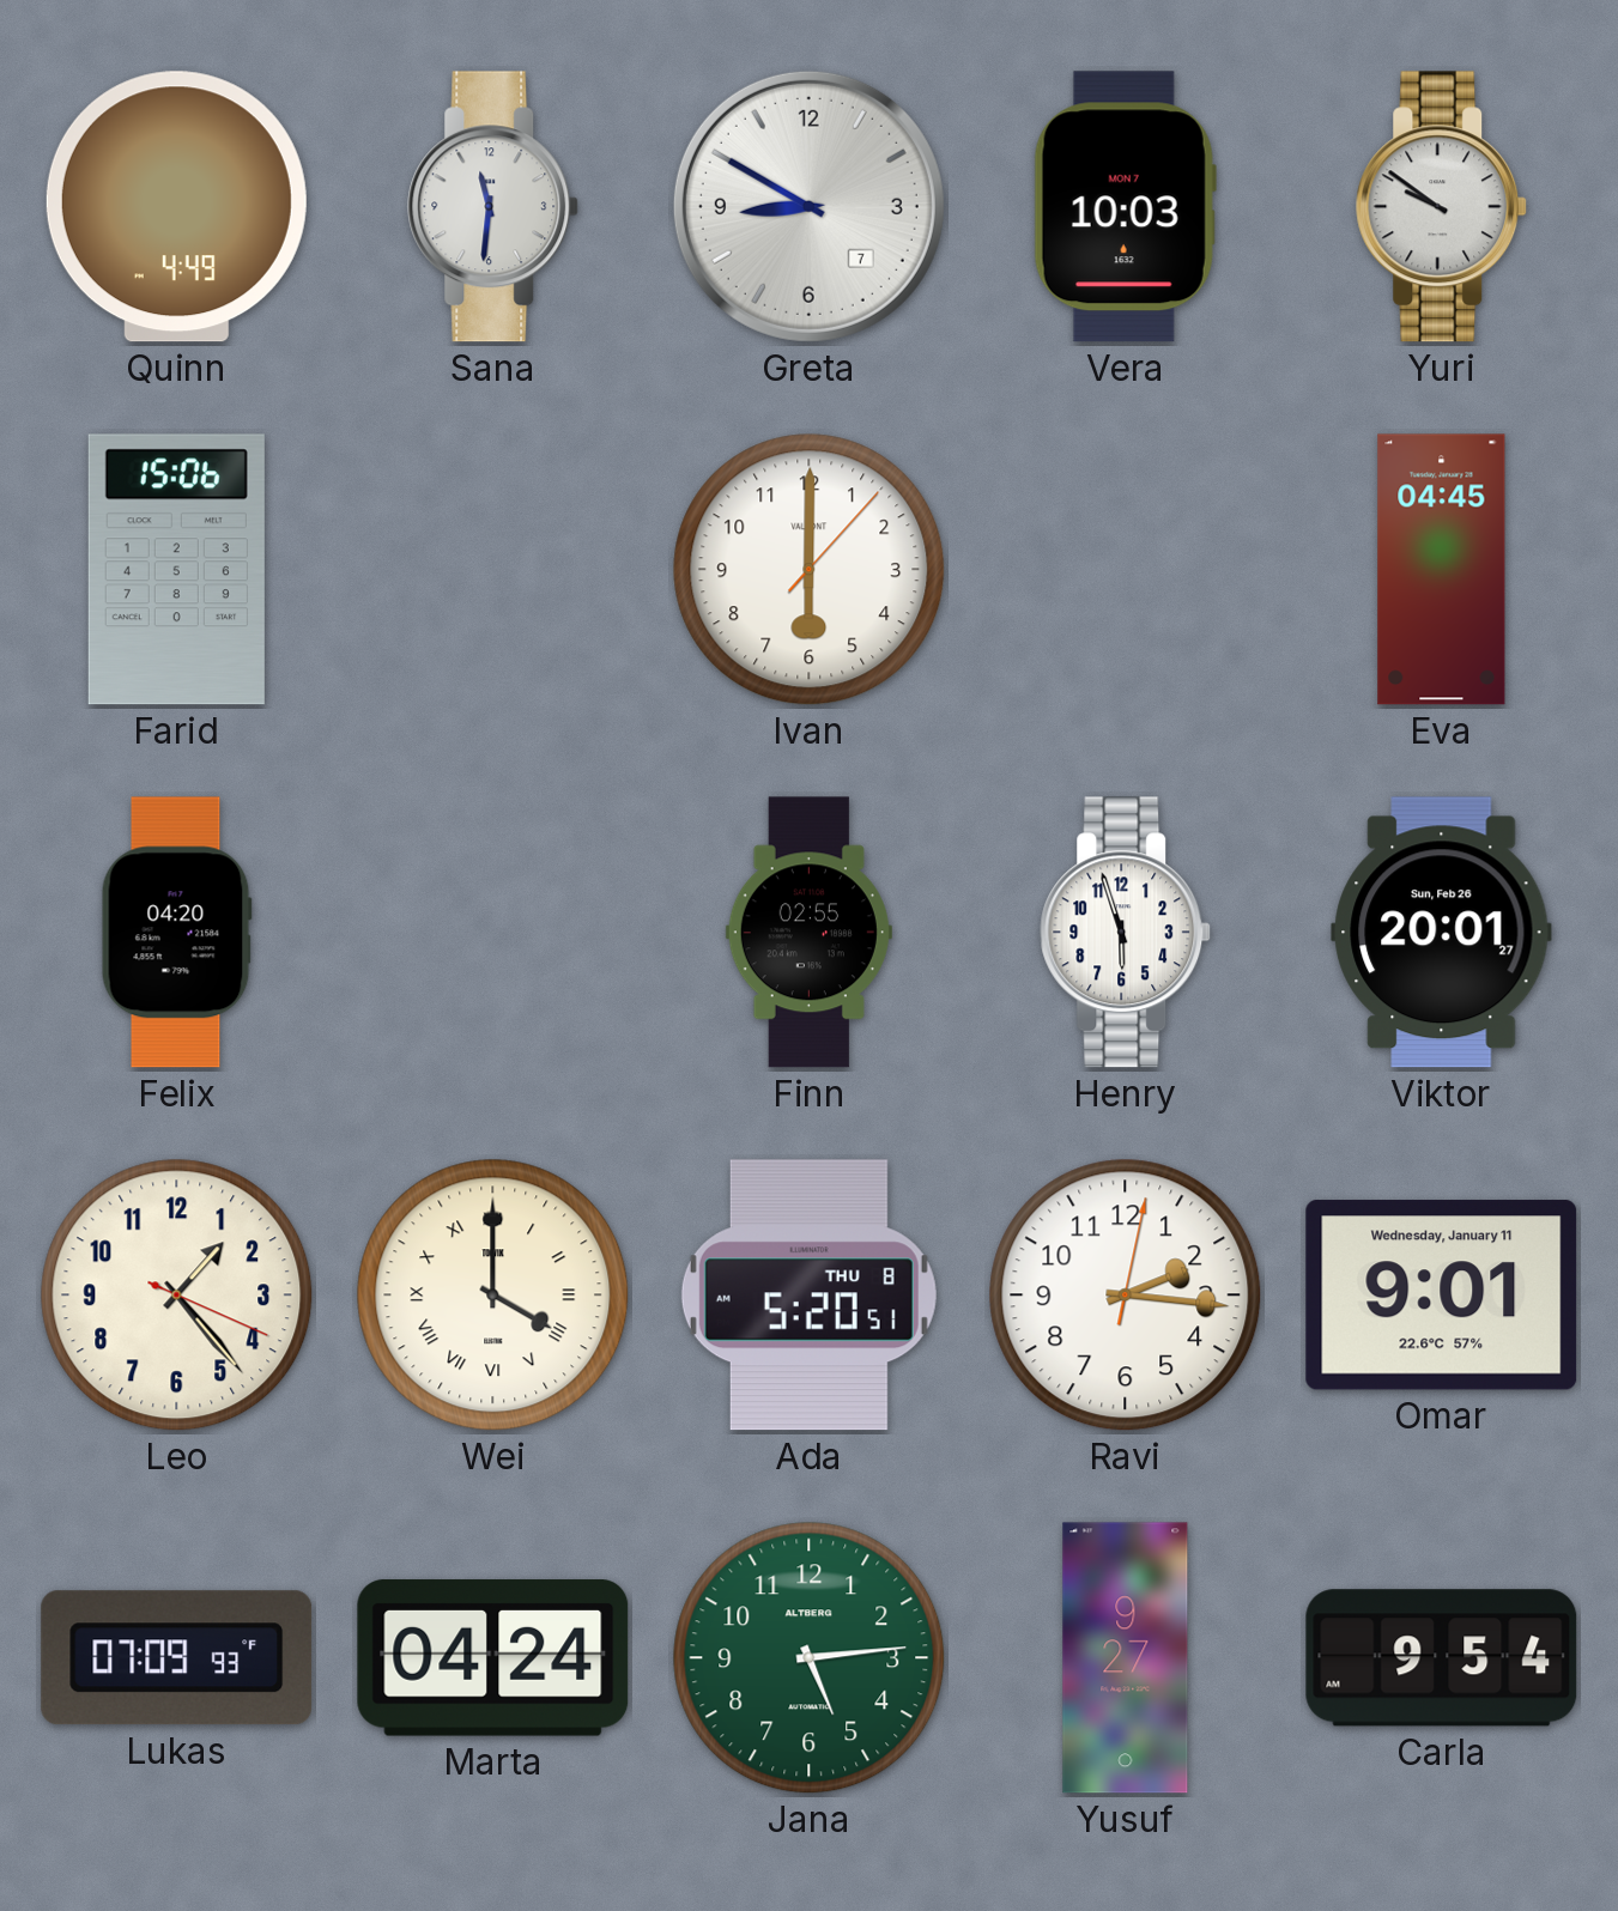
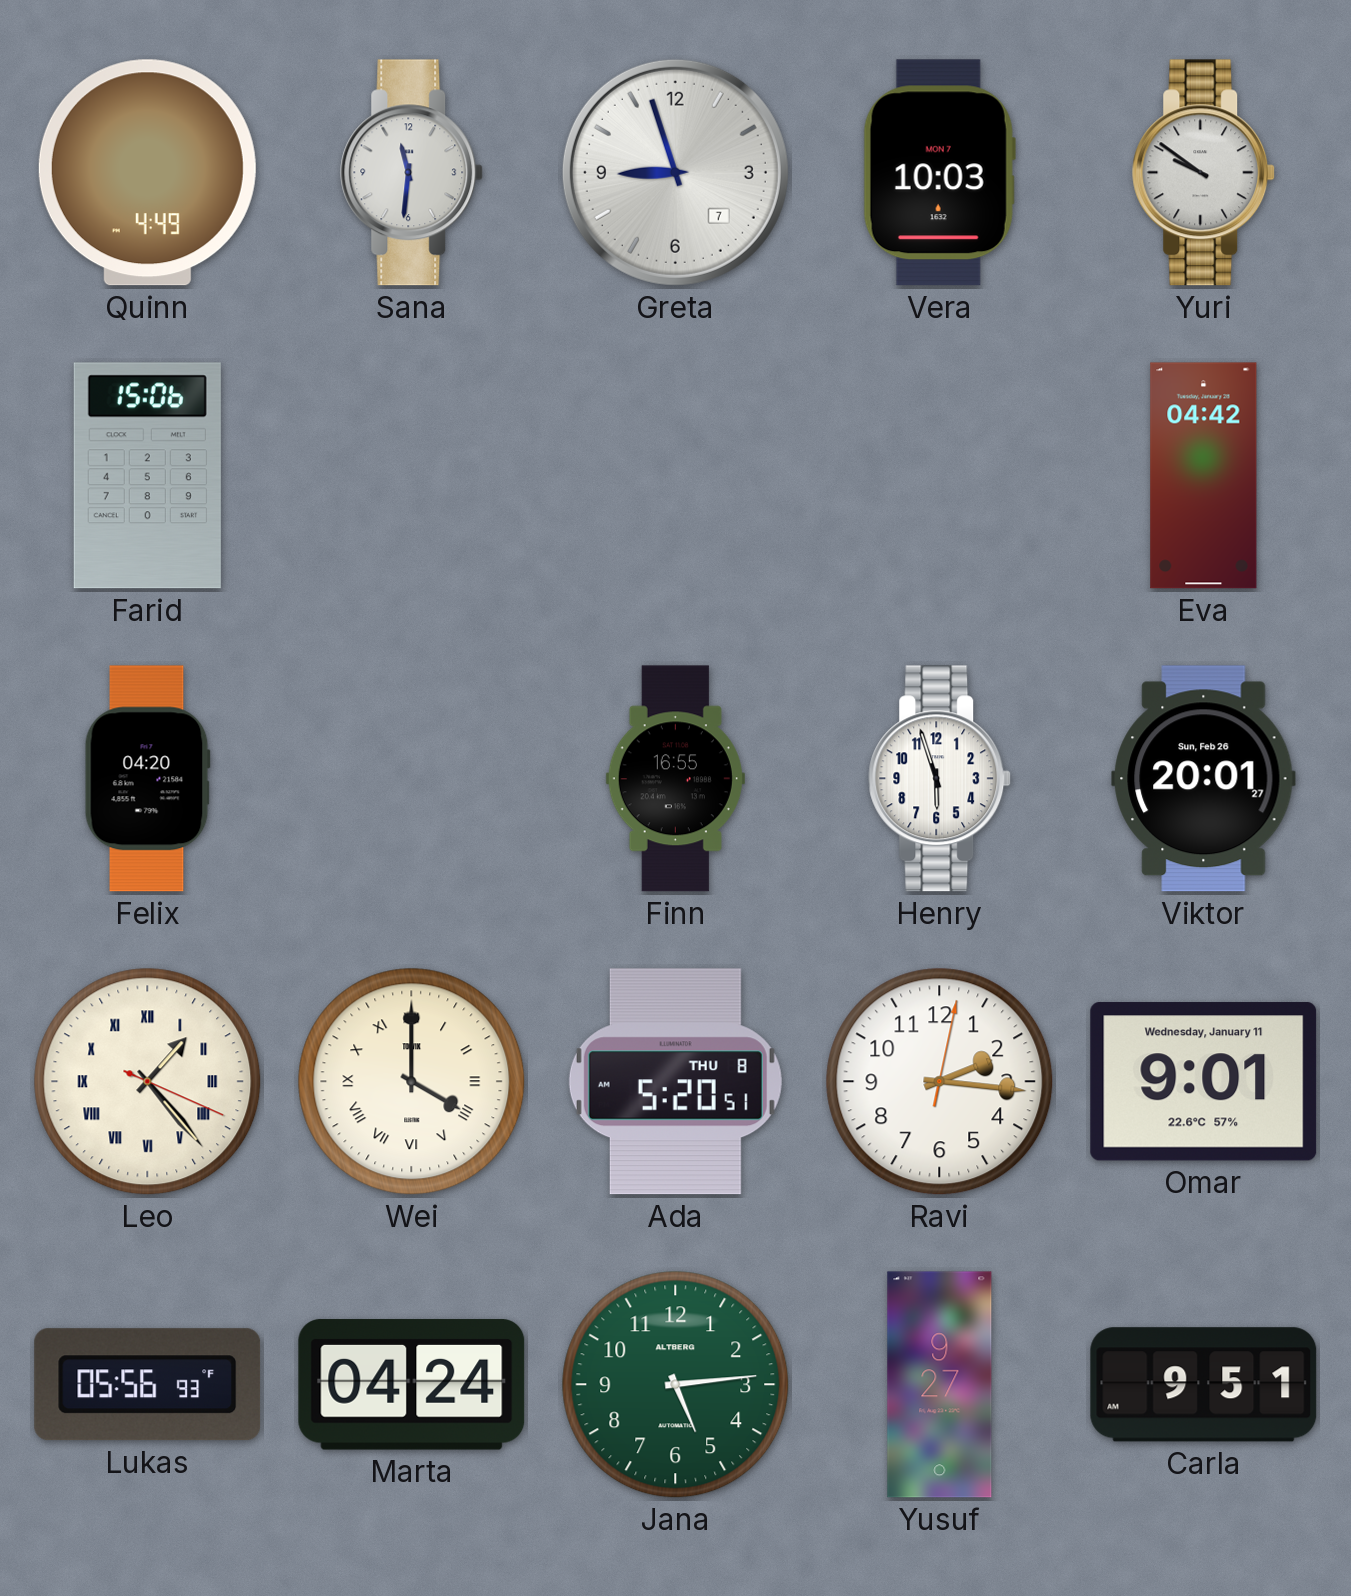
Greta: 8:50 -> 8:57 (675, 172)
Ivan: 6:00 -> none (810, 570)
Eva: 04:45 -> 04:42 (1204, 476)
Finn: 02:55 -> 16:55 (675, 779)
Leo numerals: Arabic -> Roman (148, 1082)
Lukas: 07:09 -> 05:56 (148, 1385)
Carla: 9:54 -> 9:51 (1204, 1385)
